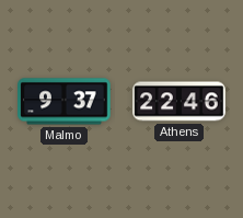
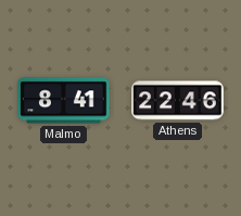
Malmo: 9:37 -> 8:41 (64, 101)
